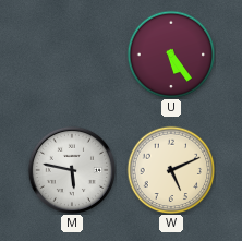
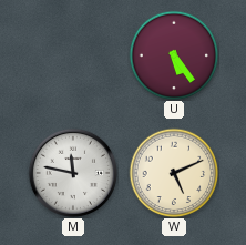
M: 5:47 -> 11:47 (73, 173)
